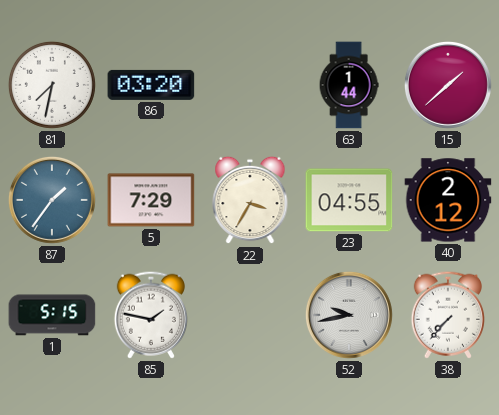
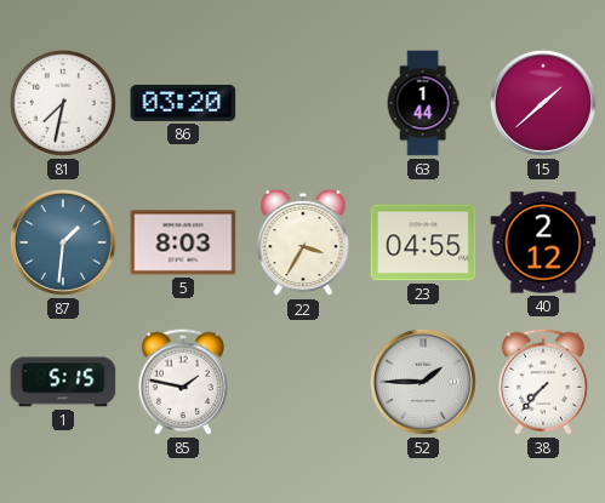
87: 1:36 -> 1:31 (63, 242)
5: 7:29 -> 8:03 (183, 242)
52: 9:43 -> 1:45 (423, 382)
